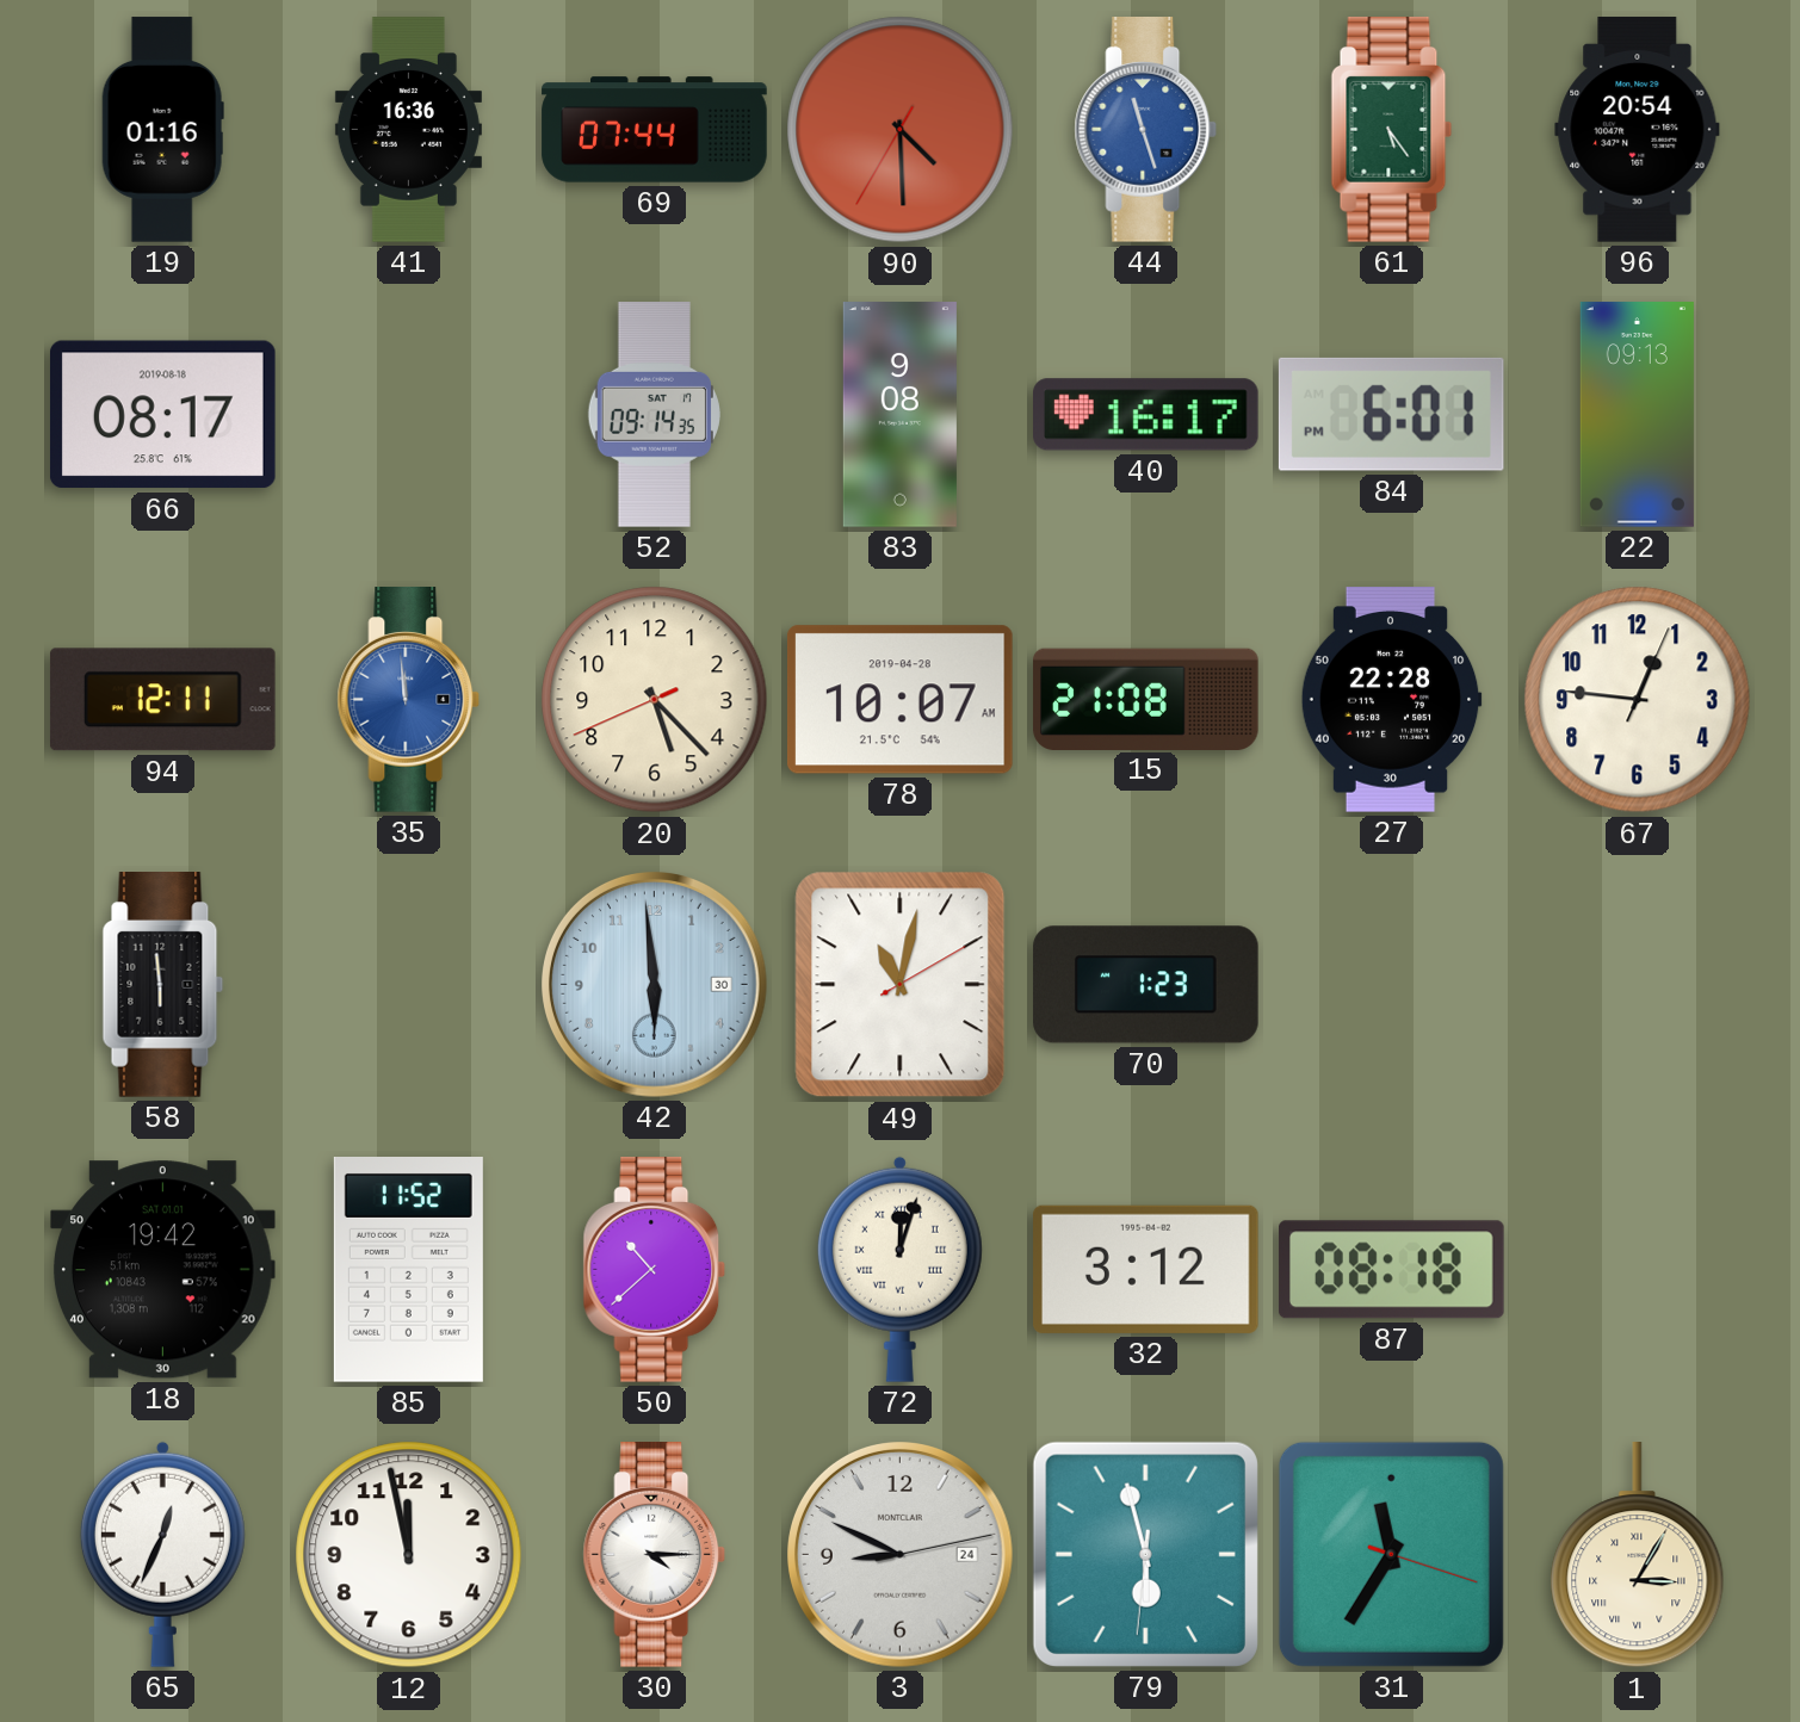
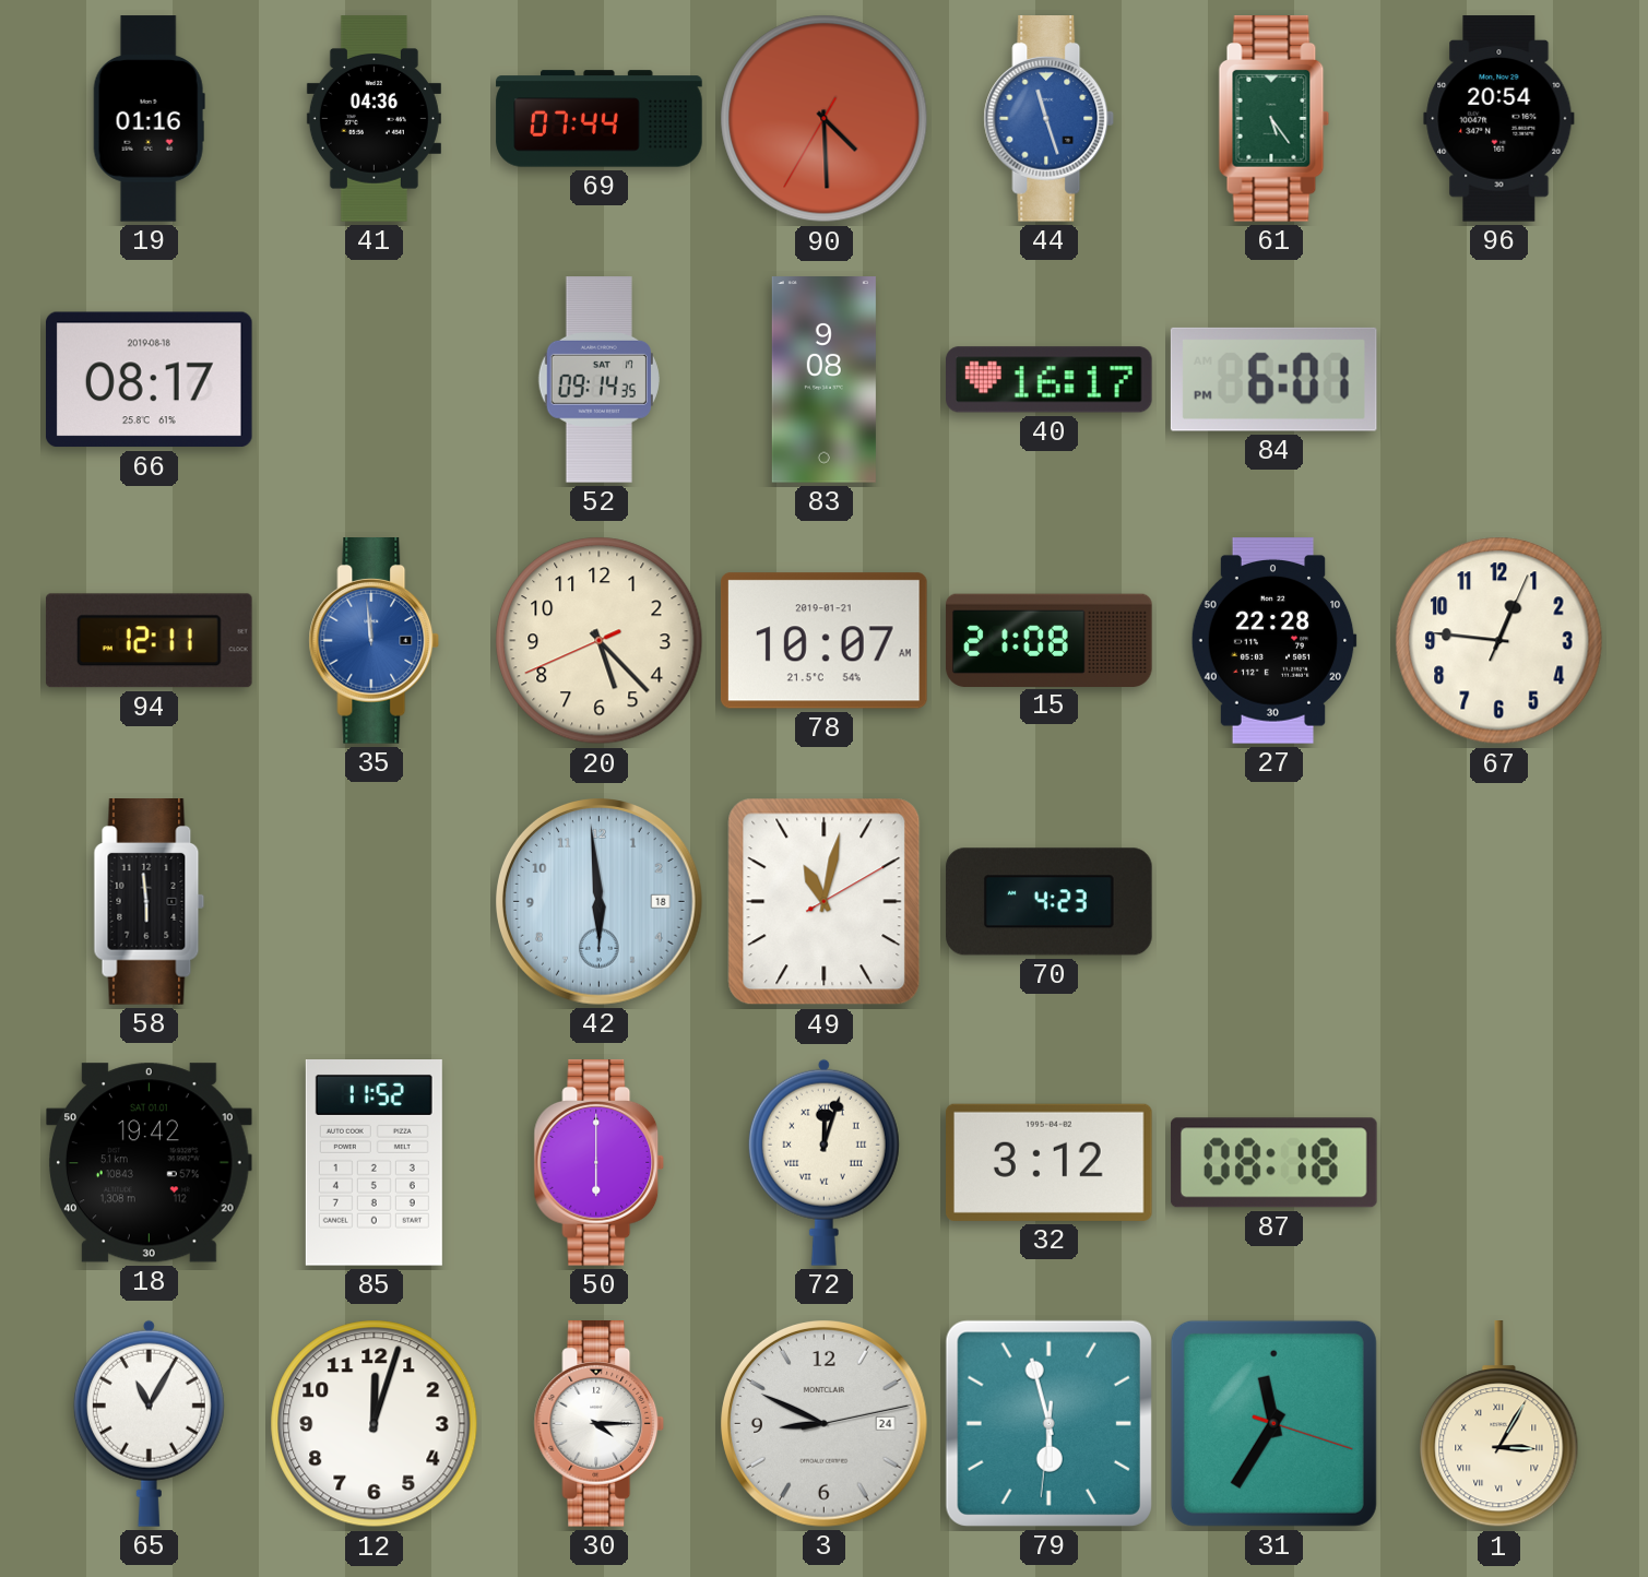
41: 16:36 -> 04:36 (374, 119)
22: 09:13 -> none (1637, 415)
78 date: 2019-04-28 -> 2019-01-21 (823, 641)
42 date: 30 -> 18 (600, 902)
70: 1:23 -> 4:23 (1050, 902)
50: 10:38 -> 6:00 (600, 1163)
65: 12:34 -> 11:05 (149, 1423)
12: 11:58 -> 12:03 (375, 1424)
